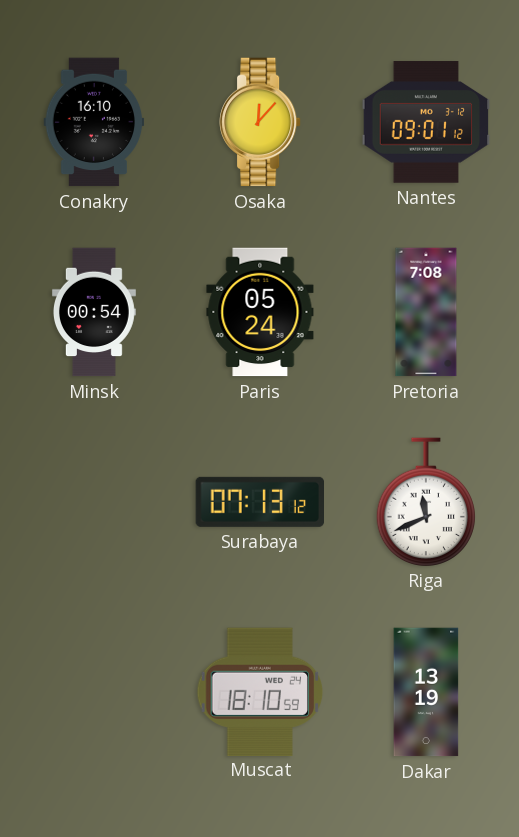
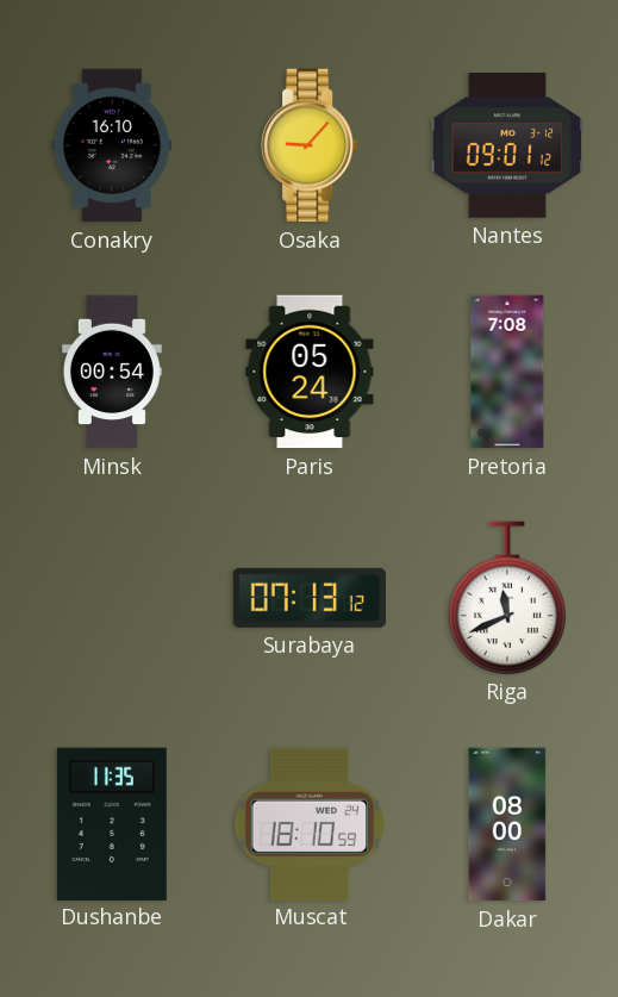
Osaka: 12:07 -> 9:07 (311, 145)
Dushanbe: none -> 11:35 (112, 823)
Dakar: 13:19 -> 08:00 (507, 824)
